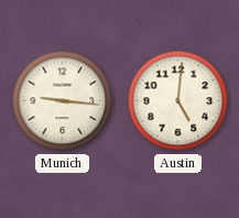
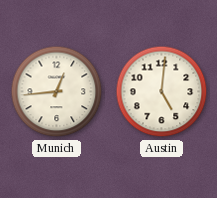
Munich: 9:16 -> 12:44 (57, 92)
